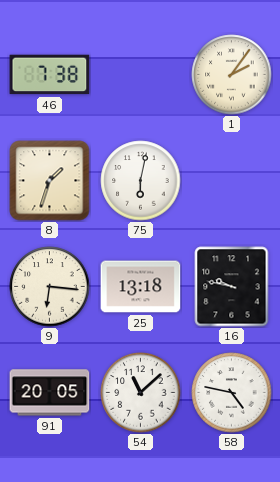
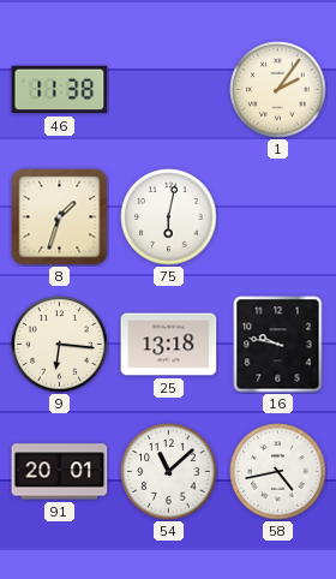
46: 7:38 -> 11:38 (60, 90)
91: 20:05 -> 20:01 (60, 472)
58: 4:47 -> 4:43 (278, 472)
